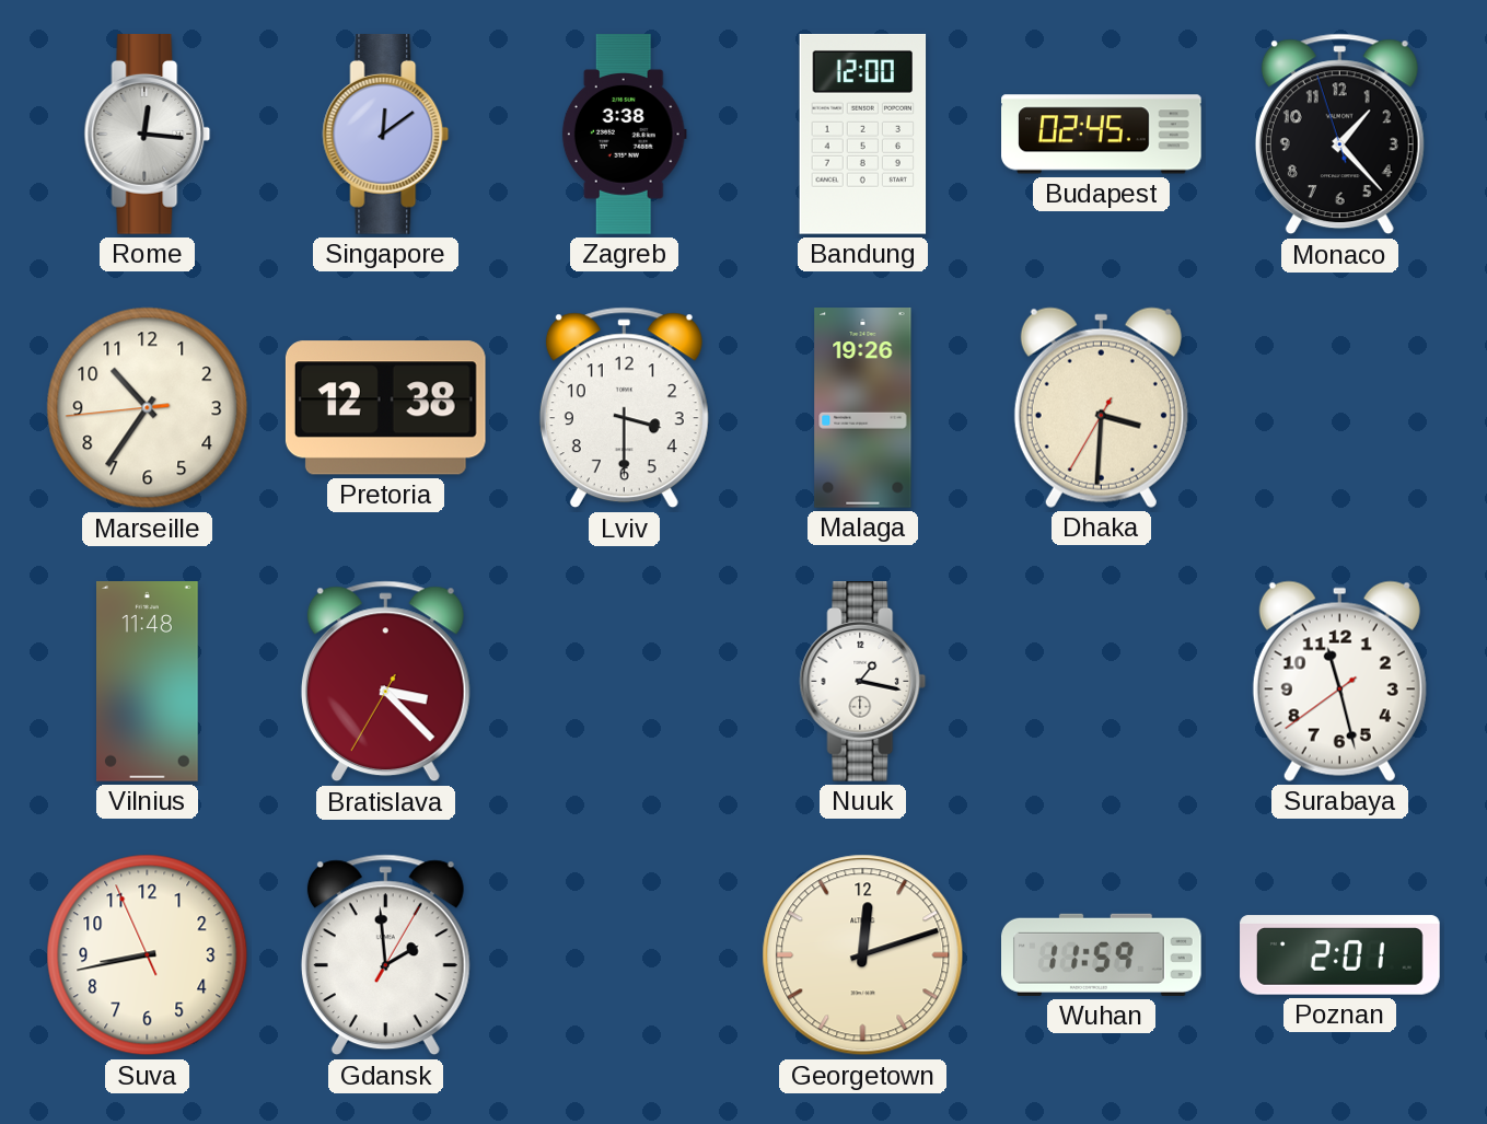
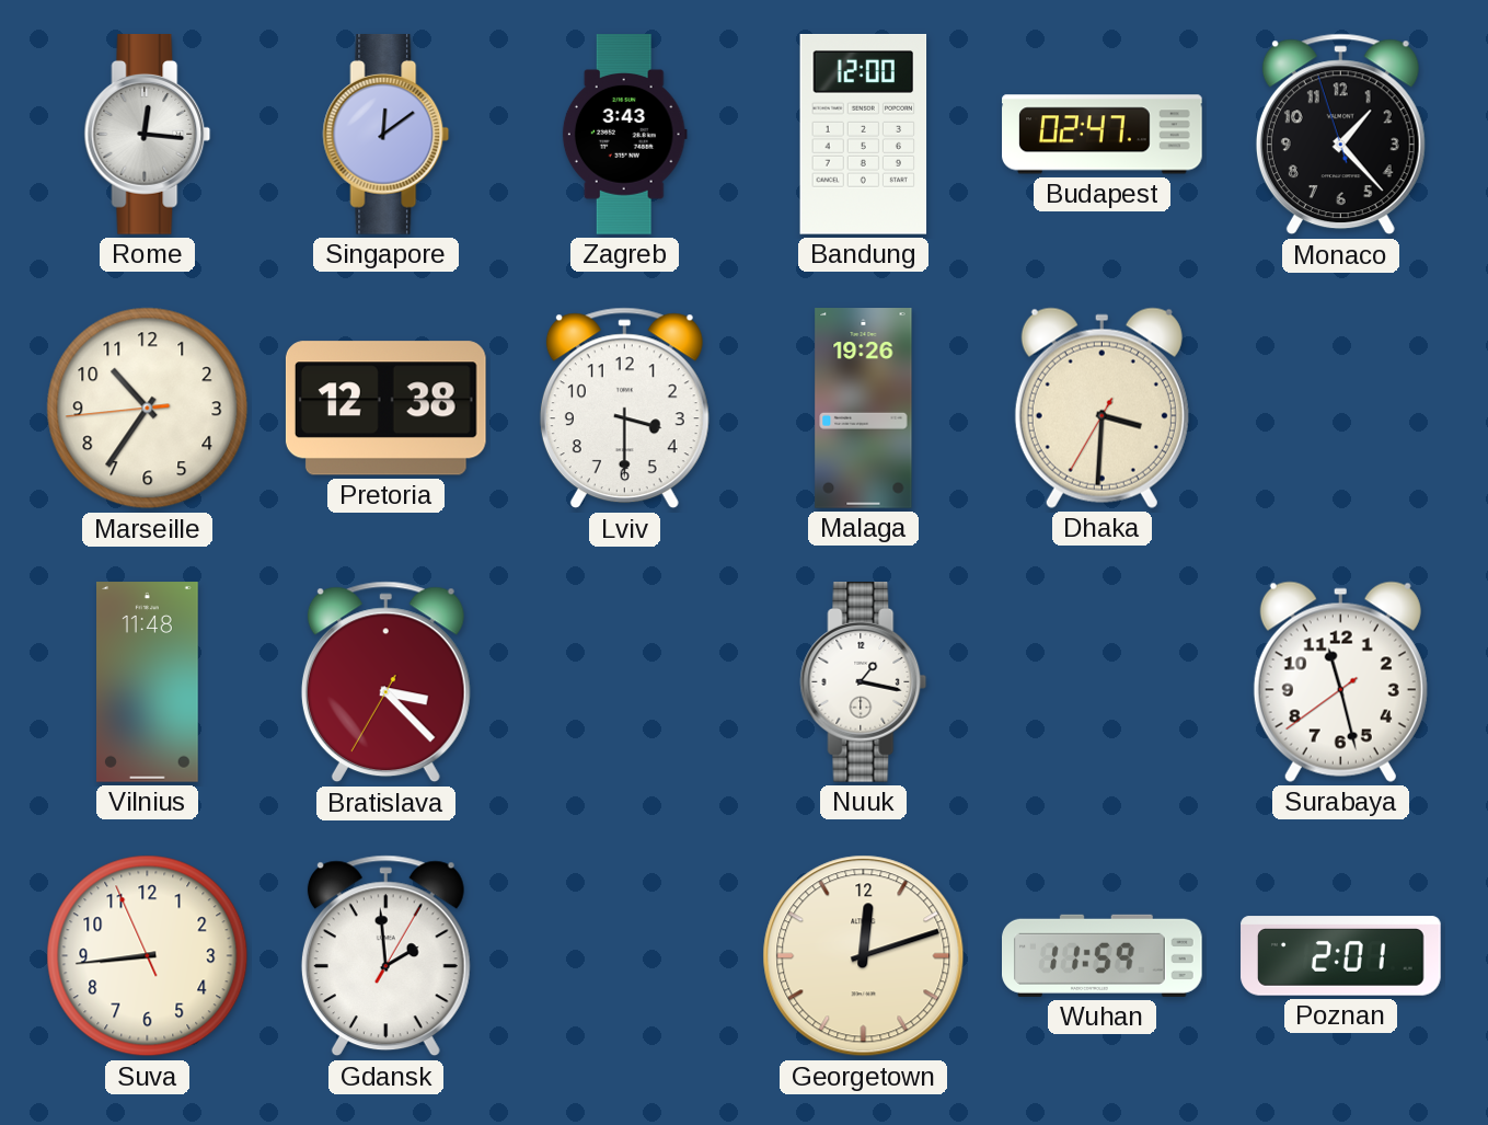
Zagreb: 3:38 -> 3:43 (624, 135)
Budapest: 02:45 -> 02:47 (1103, 135)
Suva: 8:42 -> 8:43 (148, 956)
